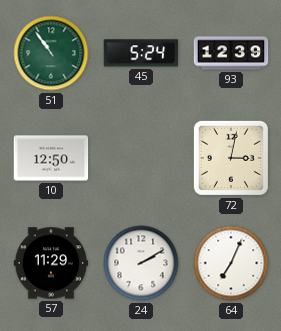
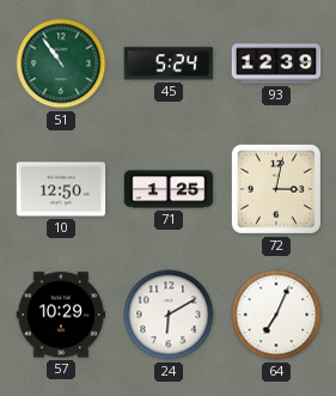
71: none -> 1:25 (169, 189)
57: 11:29 -> 10:29 (61, 315)
24: 2:10 -> 6:10 (169, 315)
